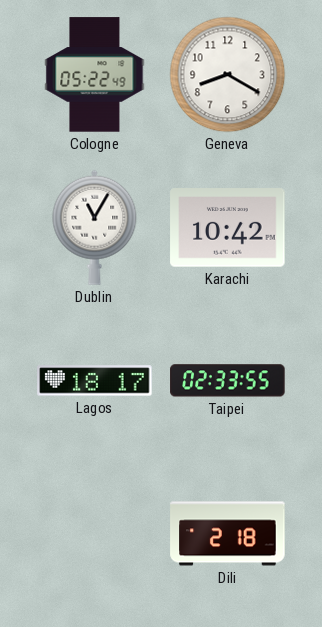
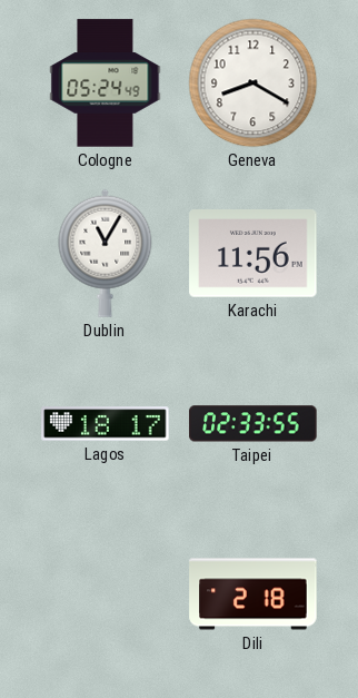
Cologne: 05:22 -> 05:24 (106, 83)
Karachi: 10:42 -> 11:56 (253, 254)
